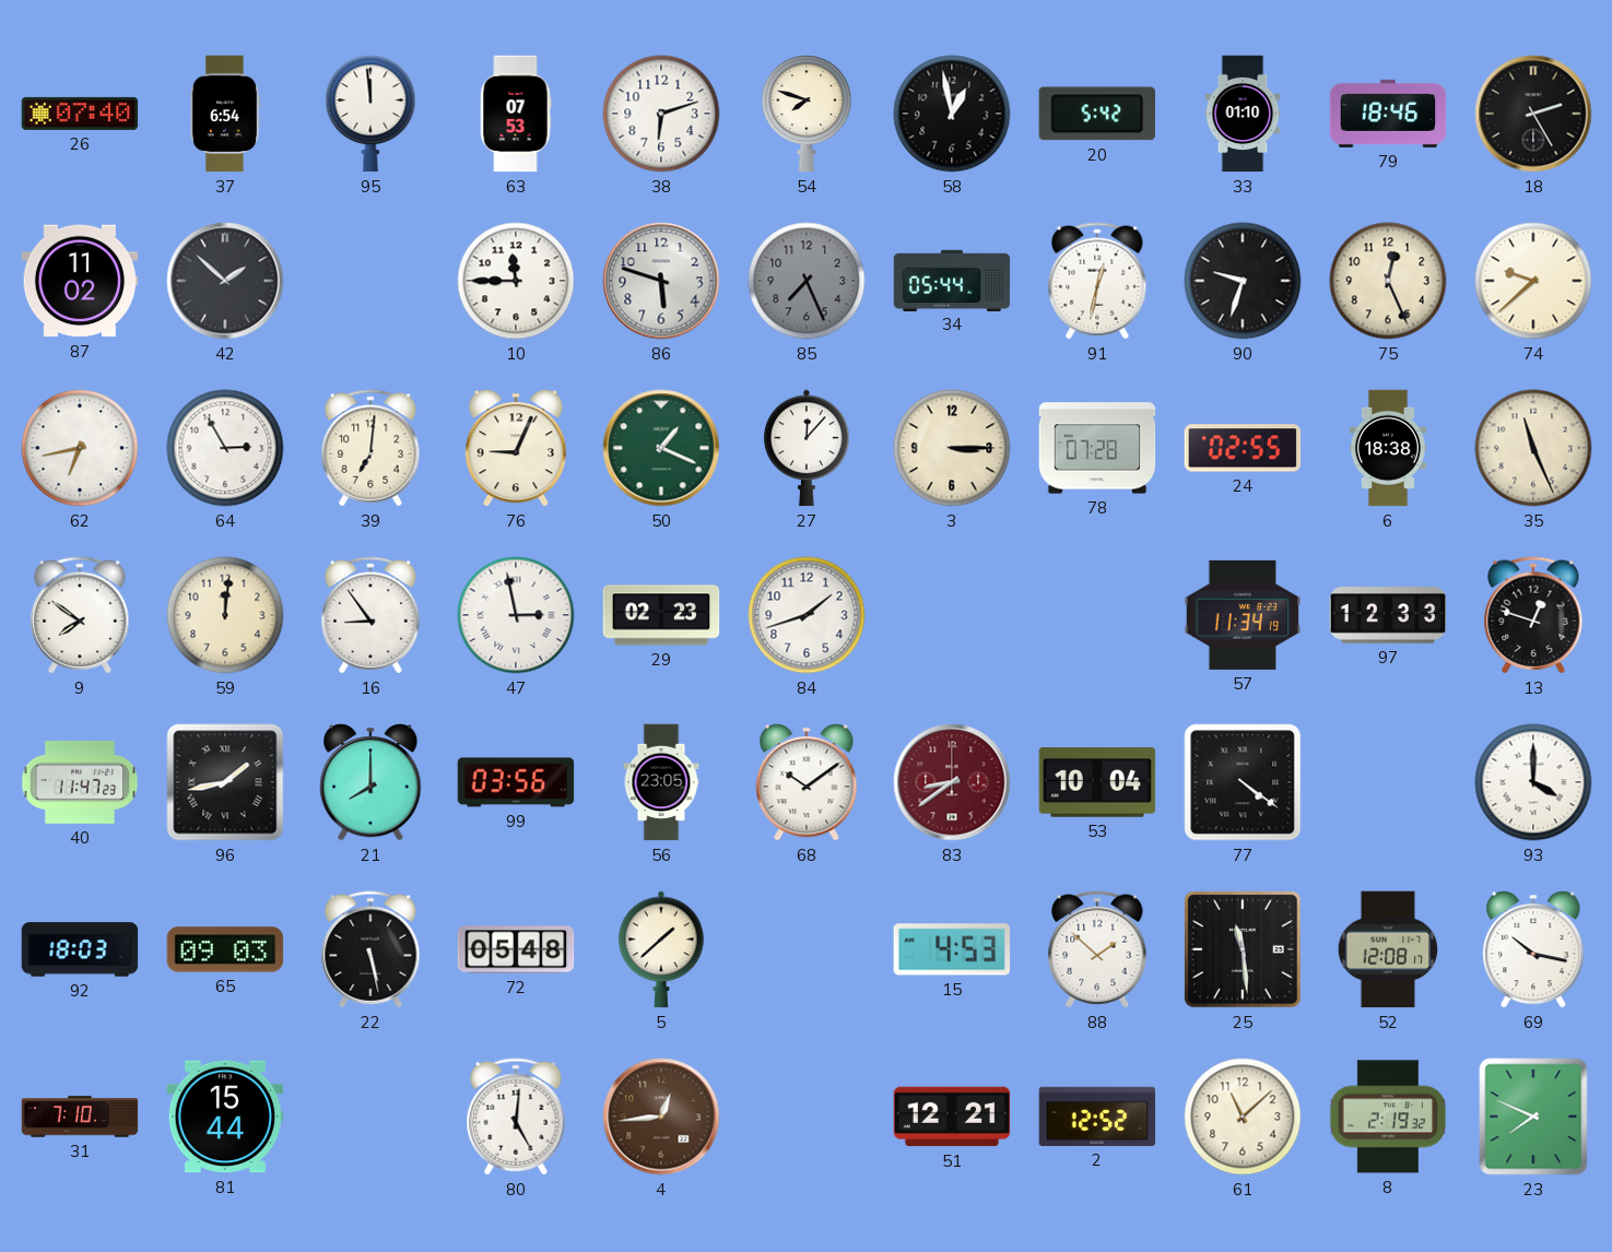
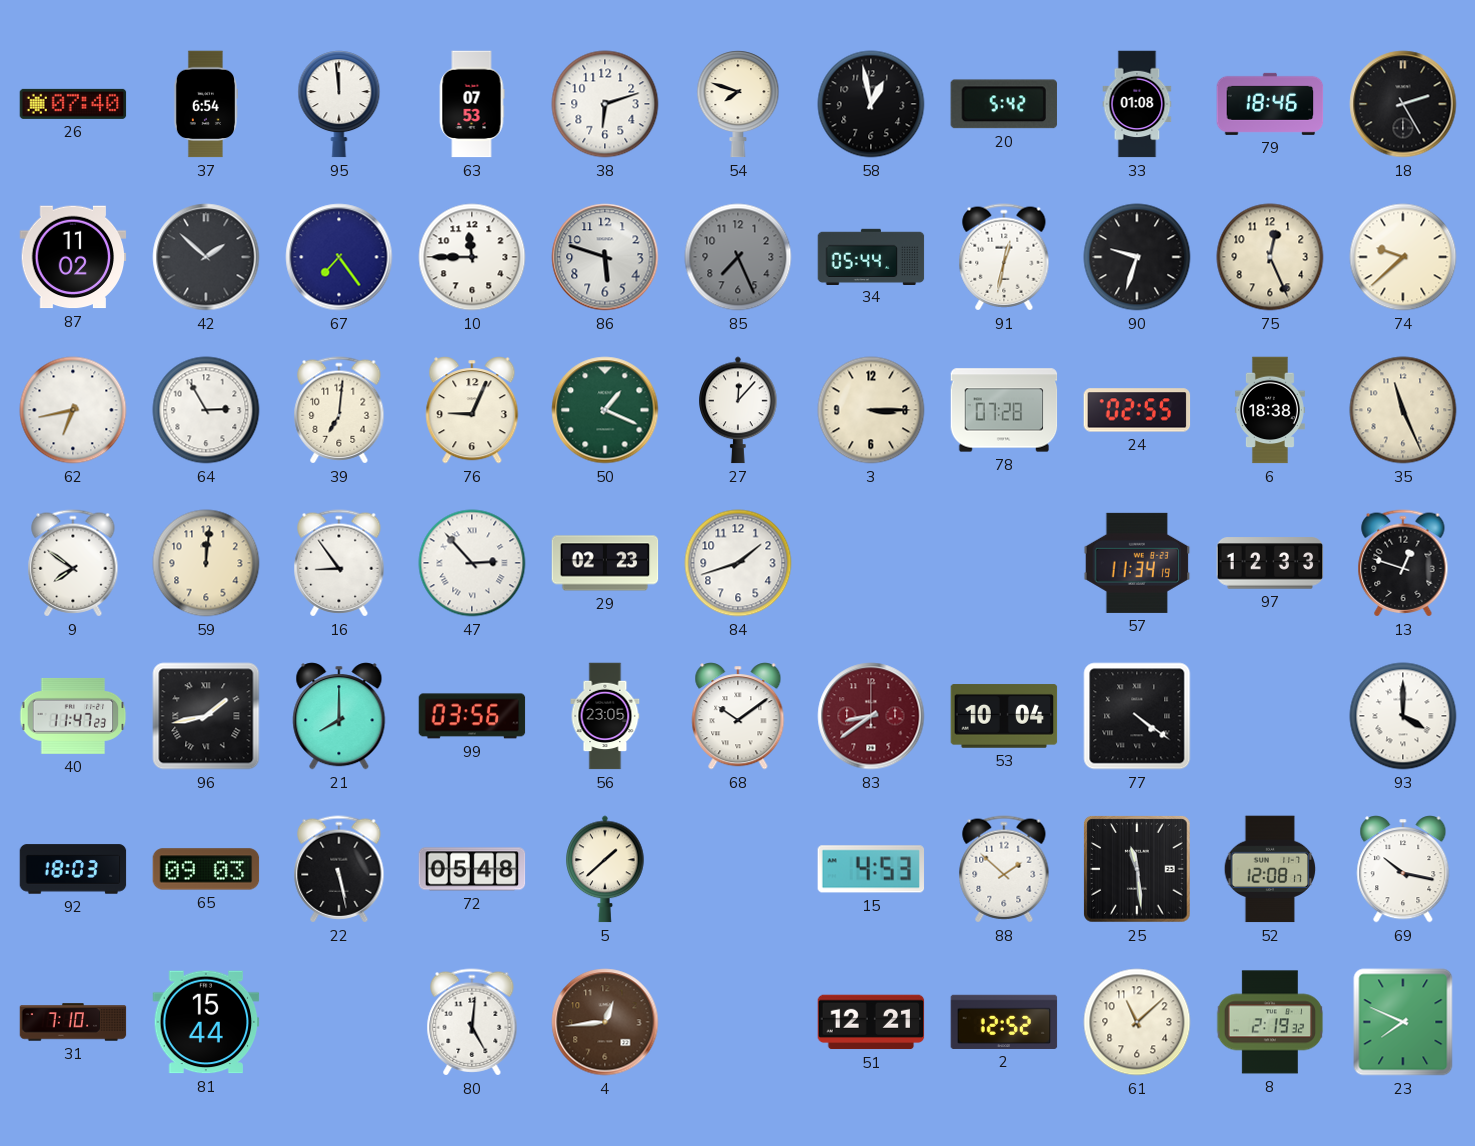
33: 01:10 -> 01:08 (1137, 104)
67: none -> 7:24 (339, 257)
47: 2:58 -> 2:53 (472, 563)
